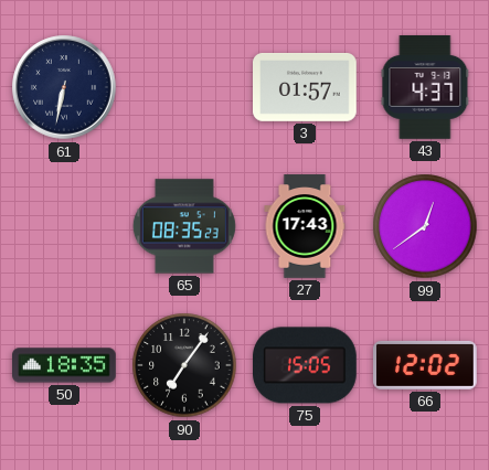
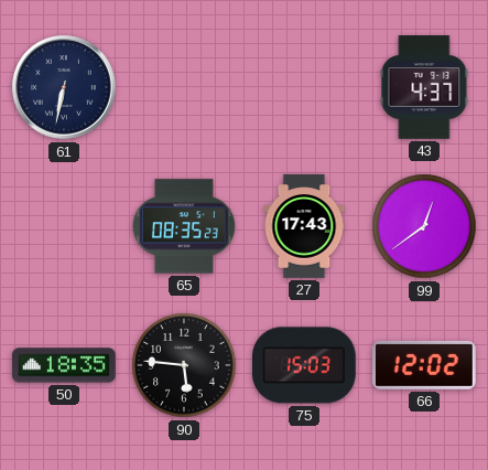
3: 01:57 -> none (306, 87)
90: 7:06 -> 5:46 (184, 365)
75: 15:05 -> 15:03 (305, 365)
